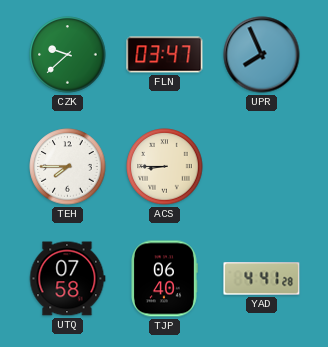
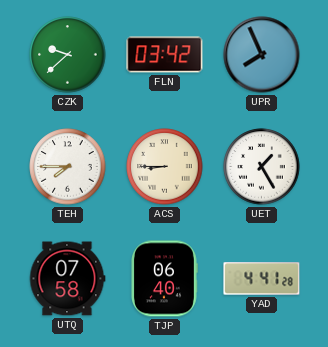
FLN: 03:47 -> 03:42 (165, 55)
UET: none -> 1:25 (262, 167)
